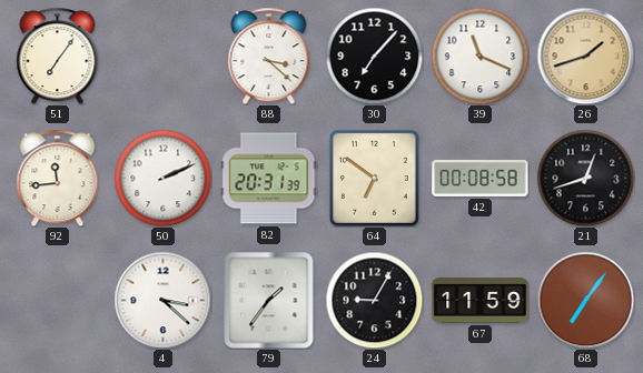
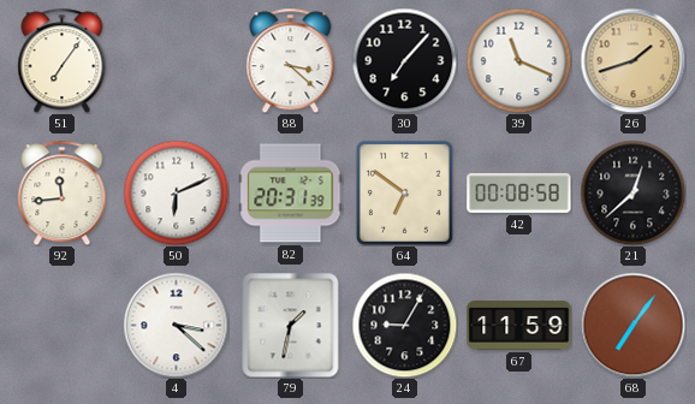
50: 2:11 -> 6:11 (176, 192)
21: 12:42 -> 12:38 (632, 192)
79: 1:36 -> 1:32 (291, 325)
